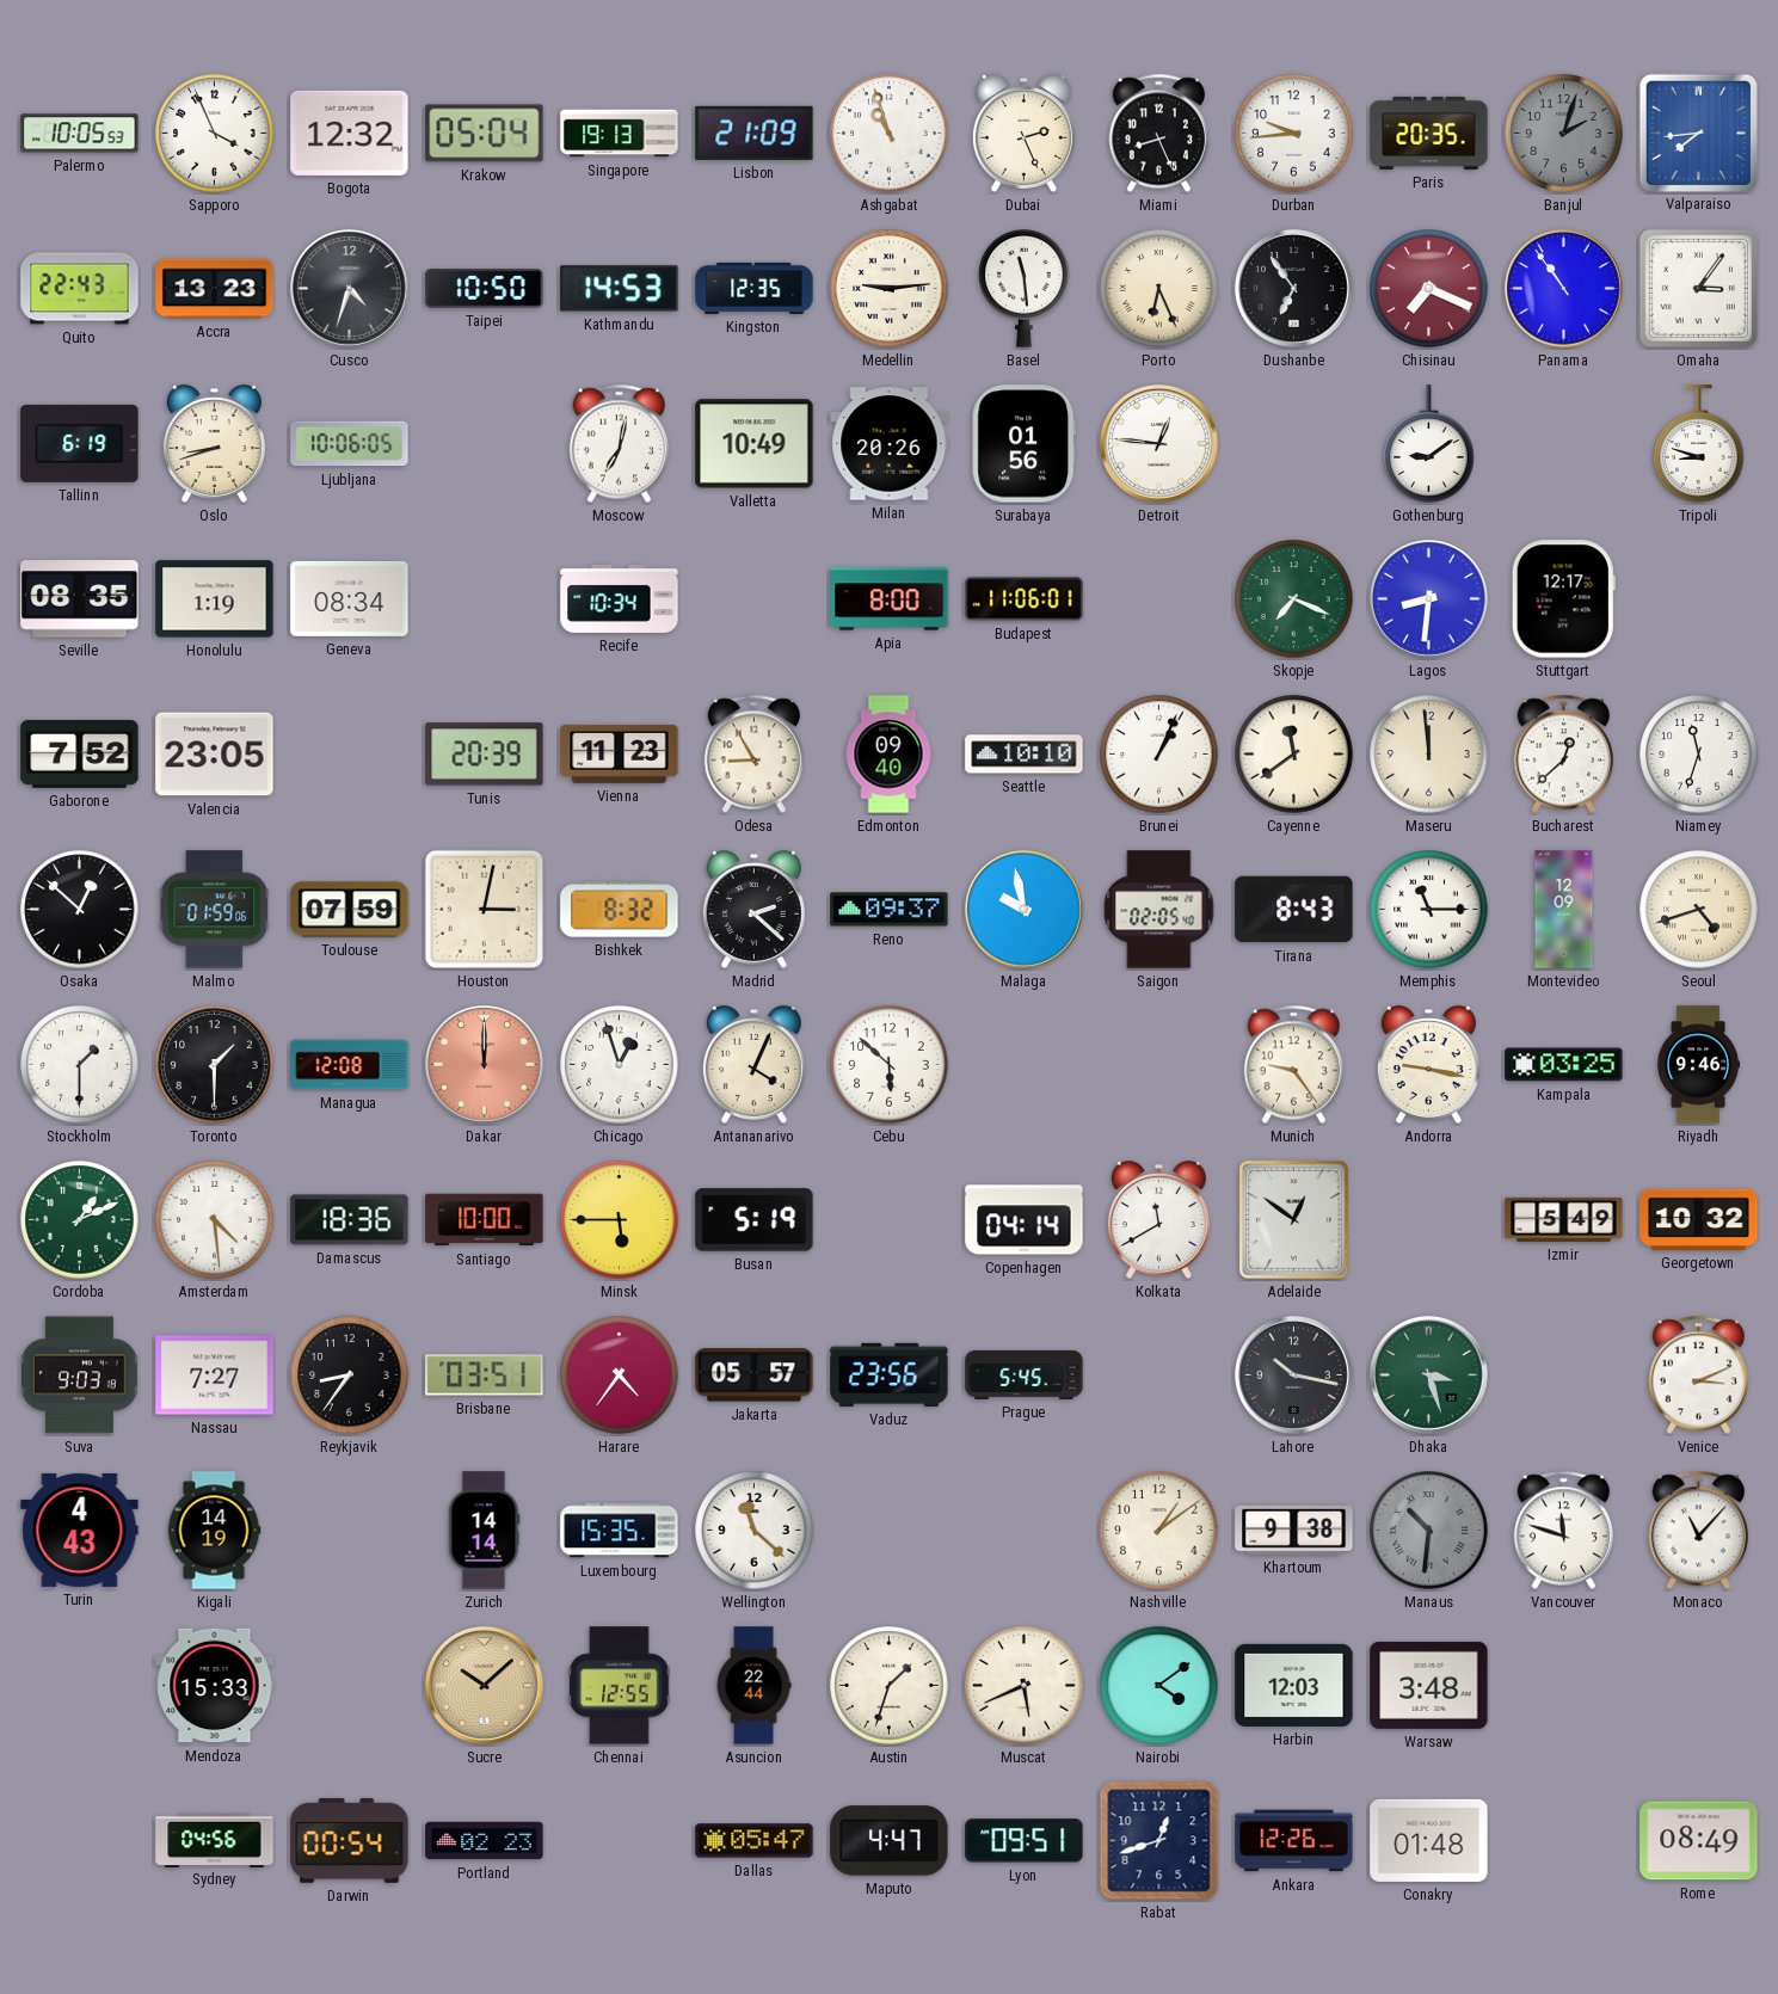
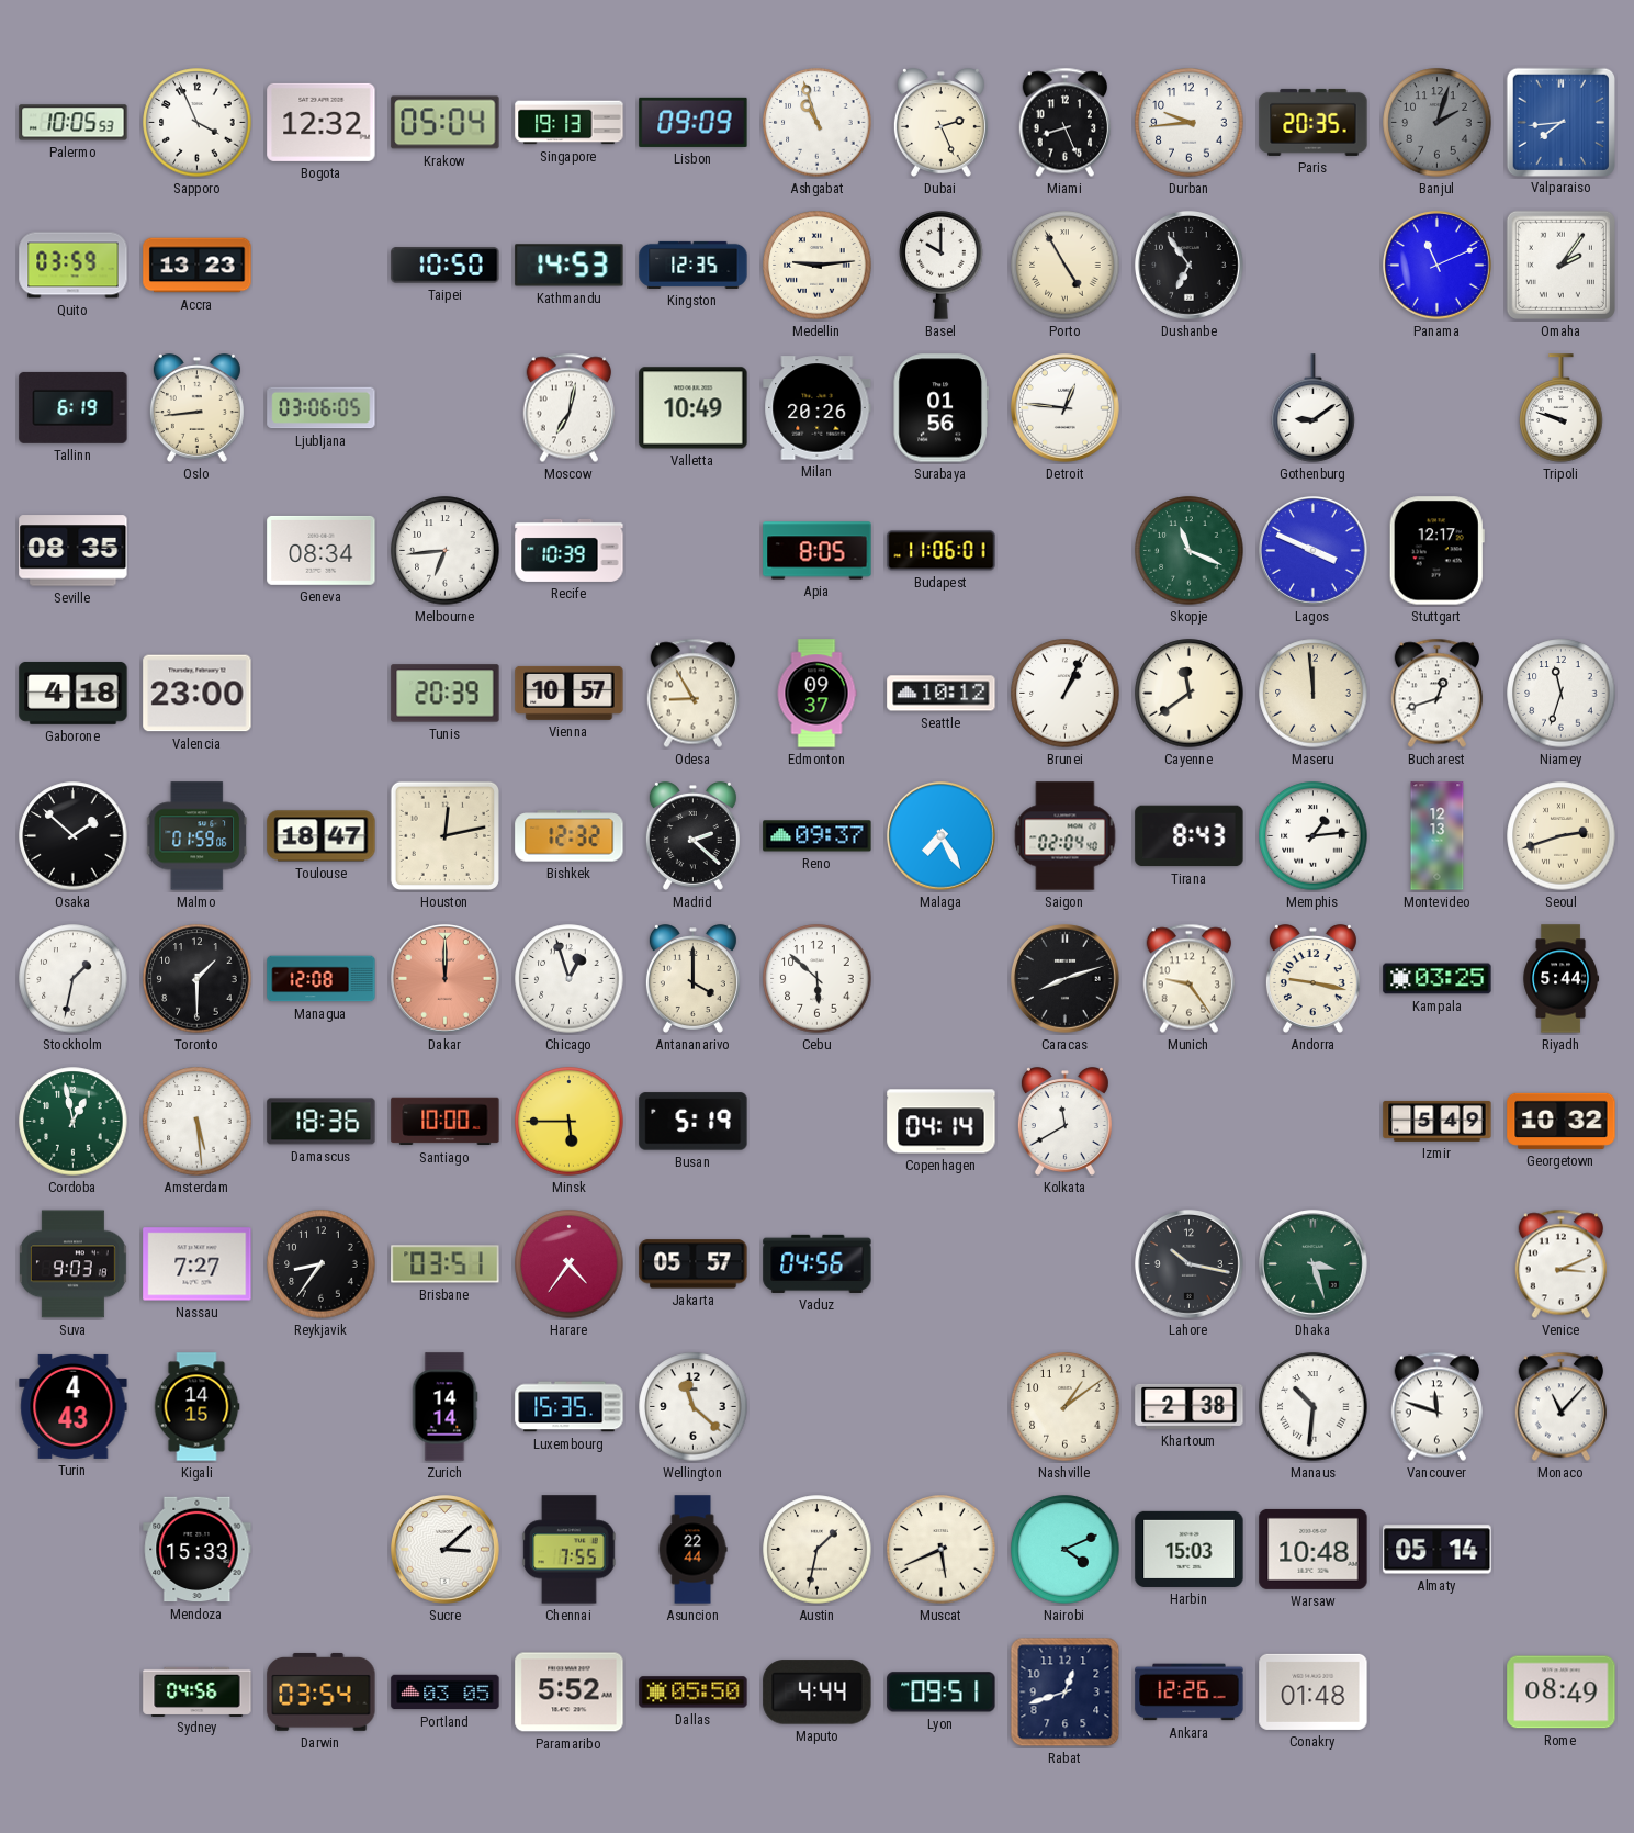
Lisbon: 21:09 -> 09:09 (694, 122)
Quito: 22:43 -> 03:59 (74, 266)
Cusco: 4:33 -> none (350, 289)
Basel: 11:29 -> 10:00 (942, 266)
Porto: 6:26 -> 4:55 (1066, 266)
Chisinau: 7:19 -> none (1429, 289)
Panama: 10:54 -> 11:11 (1438, 266)
Omaha: 3:06 -> 2:06 (1560, 265)
Oslo: 8:42 -> 8:44 (196, 408)
Ljubljana: 10:06 -> 03:06 (322, 408)
Tripoli: 8:48 -> 9:48 (1562, 408)
Honolulu: 1:19 -> none (215, 599)
Melbourne: none -> 6:44 (446, 551)
Recife: 10:34 -> 10:39 (570, 550)
Apia: 8:00 -> 8:05 (818, 551)
Skopje: 7:19 -> 11:19 (1190, 551)
Lagos: 8:31 -> 3:49 (1314, 551)
Gaborone: 7:52 -> 4:18 (74, 693)
Valencia: 23:05 -> 23:00 (198, 694)
Vienna: 11:23 -> 10:57 (570, 693)
Edmonton: 09:40 -> 09:37 (816, 694)
Seattle: 10:10 -> 10:12 (942, 694)
Bucharest: 12:38 -> 12:42 (1436, 694)
Osaka: 12:52 -> 1:52 (74, 836)
Toulouse: 07:59 -> 18:47 (322, 836)
Houston: 3:02 -> 12:13 (444, 835)
Bishkek: 8:32 -> 12:32 (570, 836)
Malaga: 9:58 -> 7:25 (942, 836)
Saigon: 02:05 -> 02:04 (1066, 836)
Memphis: 11:15 -> 1:14 (1314, 836)
Montevideo: 12:09 -> 12:13 (1438, 836)
Seoul: 4:42 -> 2:42 (1562, 836)
Stockholm: 1:30 -> 1:32 (74, 979)
Antananarivo: 4:04 -> 4:00 (692, 979)
Caracas: none -> 8:12 (1066, 979)
Riyadh: 9:46 -> 5:44 (1562, 979)
Cordoba: 1:11 -> 12:58 (74, 1122)
Amsterdam: 4:29 -> 5:29 (198, 1122)
Adelaide: 12:51 -> none (1293, 1219)
Vaduz: 23:56 -> 04:56 (818, 1263)
Prague: 5:45 -> none (1025, 1374)
Kigali: 14:19 -> 14:15 (196, 1407)
Khartoum: 9:38 -> 2:38 (1190, 1406)
Manaus dial: grey -> white (1314, 1407)
Sucre: 10:08 -> 3:08 (446, 1550)
Sucre dial: champagne -> white (446, 1550)
Chennai: 12:55 -> 7:55 (570, 1550)
Austin: 1:33 -> 1:32 (818, 1550)
Nairobi: 4:09 -> 4:11 (1066, 1550)
Harbin: 12:03 -> 15:03 (1190, 1549)
Warsaw: 3:48 -> 10:48 (1314, 1549)
Almaty: none -> 05:14 (1438, 1550)
Darwin: 00:54 -> 03:54 (322, 1691)
Portland: 02:23 -> 03:05 (446, 1693)
Paramaribo: none -> 5:52 (570, 1693)
Dallas: 05:47 -> 05:50 (694, 1693)
Maputo: 4:47 -> 4:44 (818, 1693)
